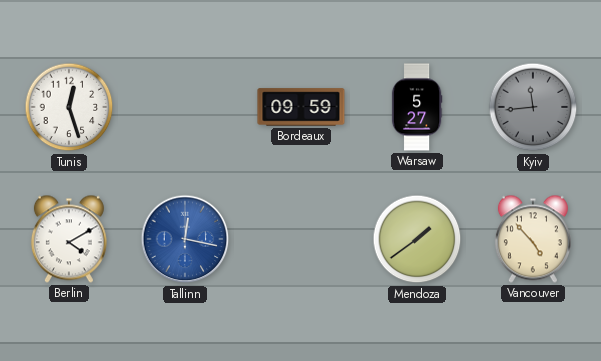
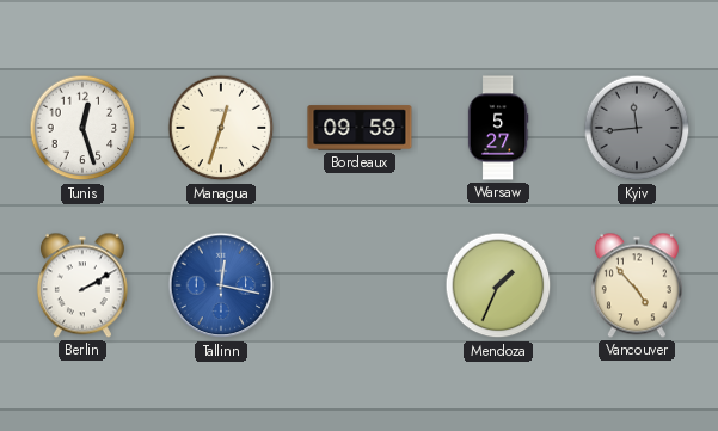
Managua: none -> 12:33 (221, 128)
Berlin: 4:10 -> 2:10 (82, 285)
Mendoza: 1:39 -> 1:34 (498, 285)
